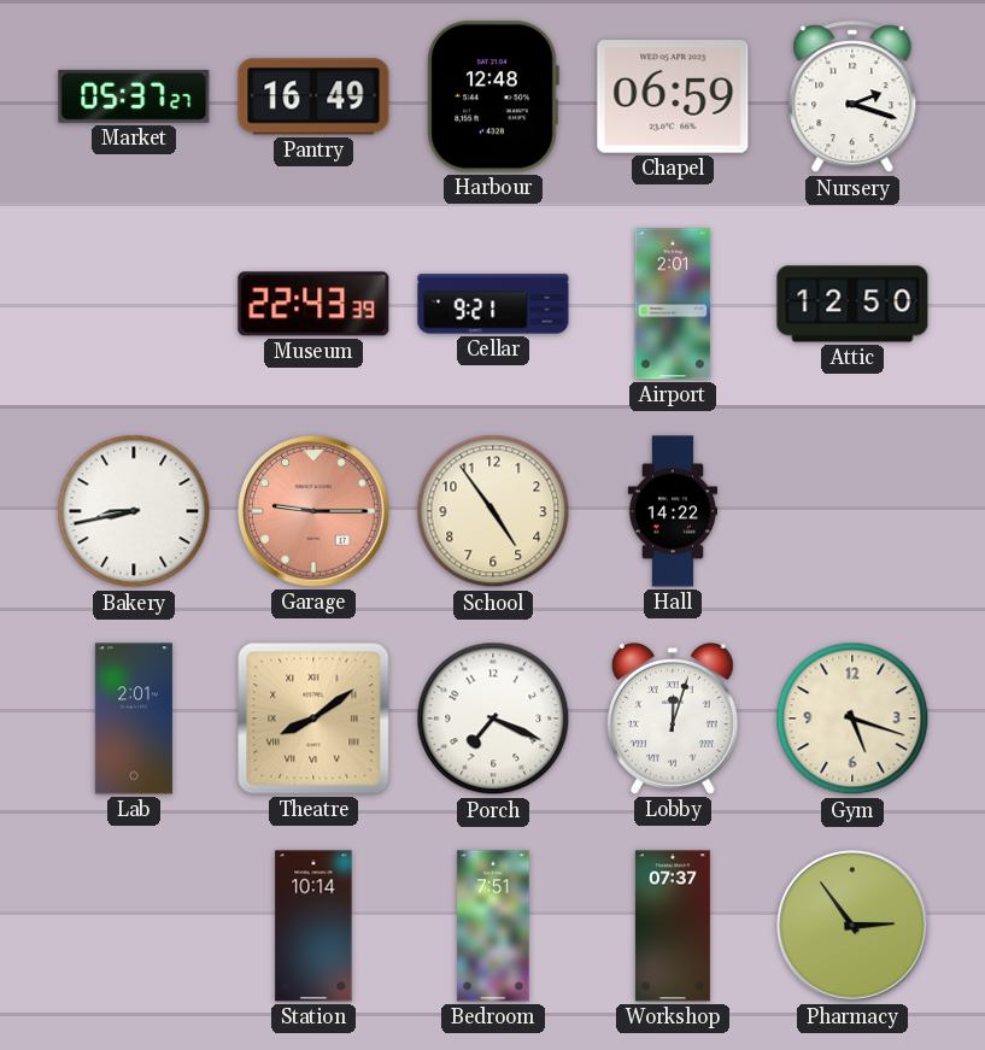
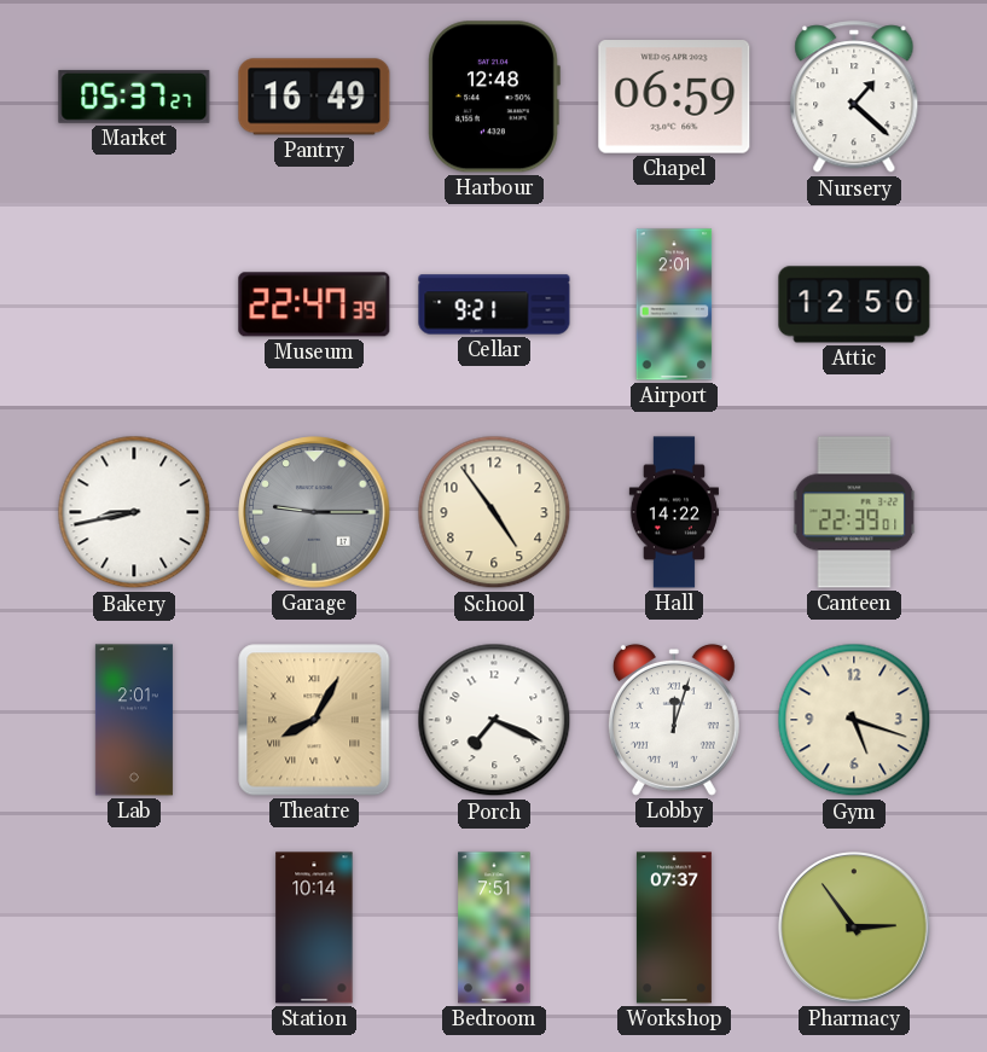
Nursery: 2:18 -> 1:22 (854, 98)
Museum: 22:43 -> 22:47 (314, 304)
Garage dial: salmon -> grey (314, 512)
Canteen: none -> 22:39 (854, 512)
Theatre: 8:09 -> 8:05 (314, 720)
